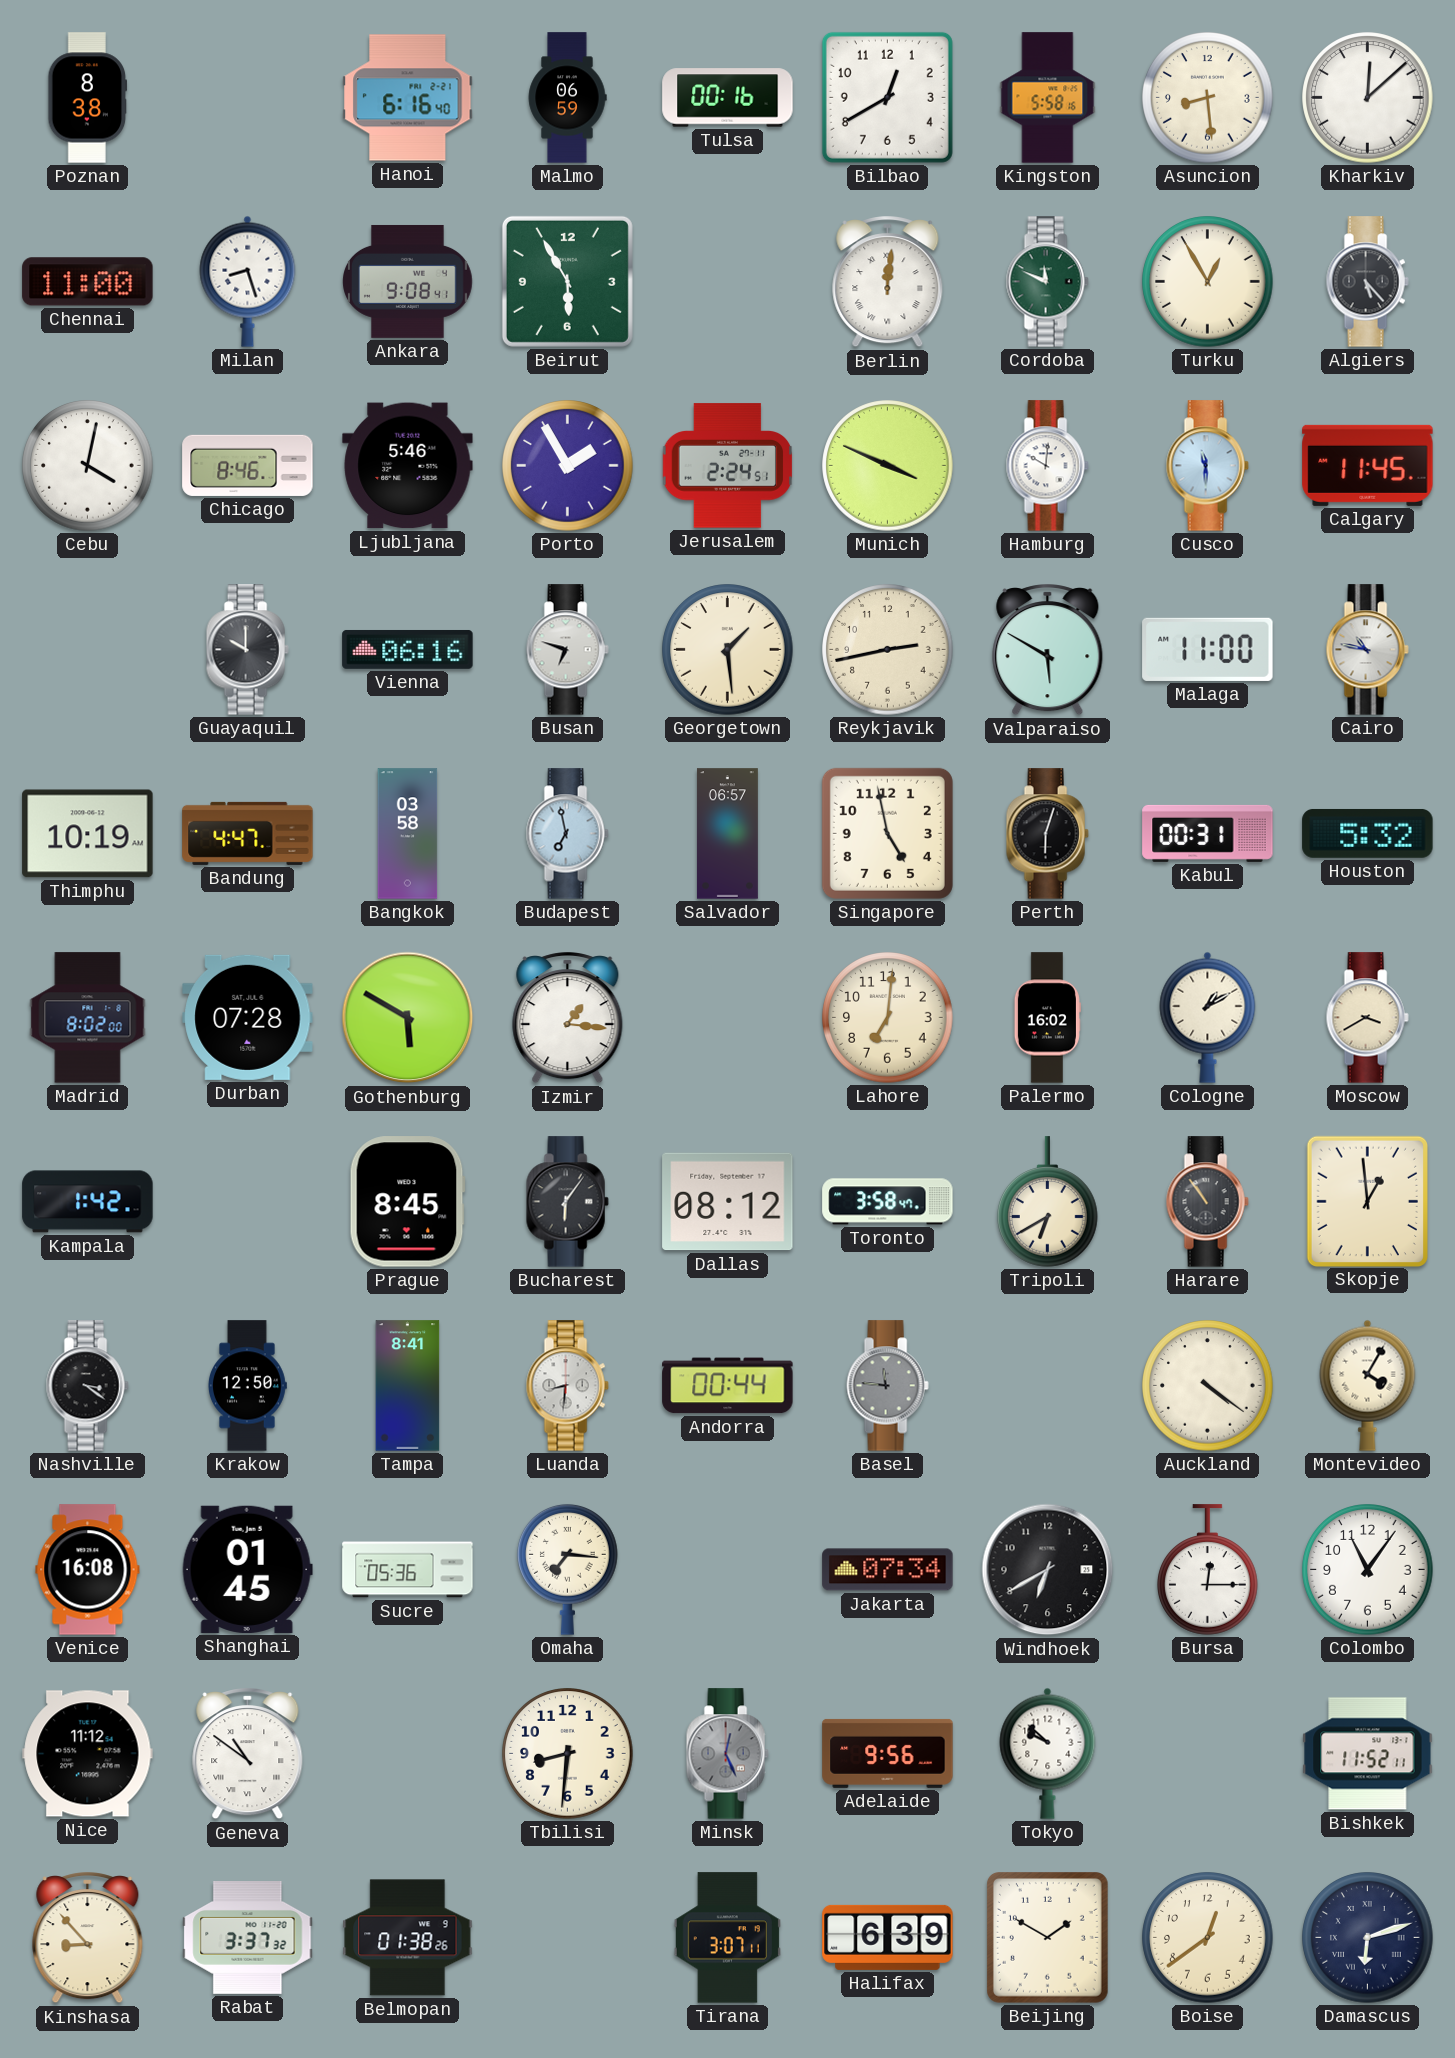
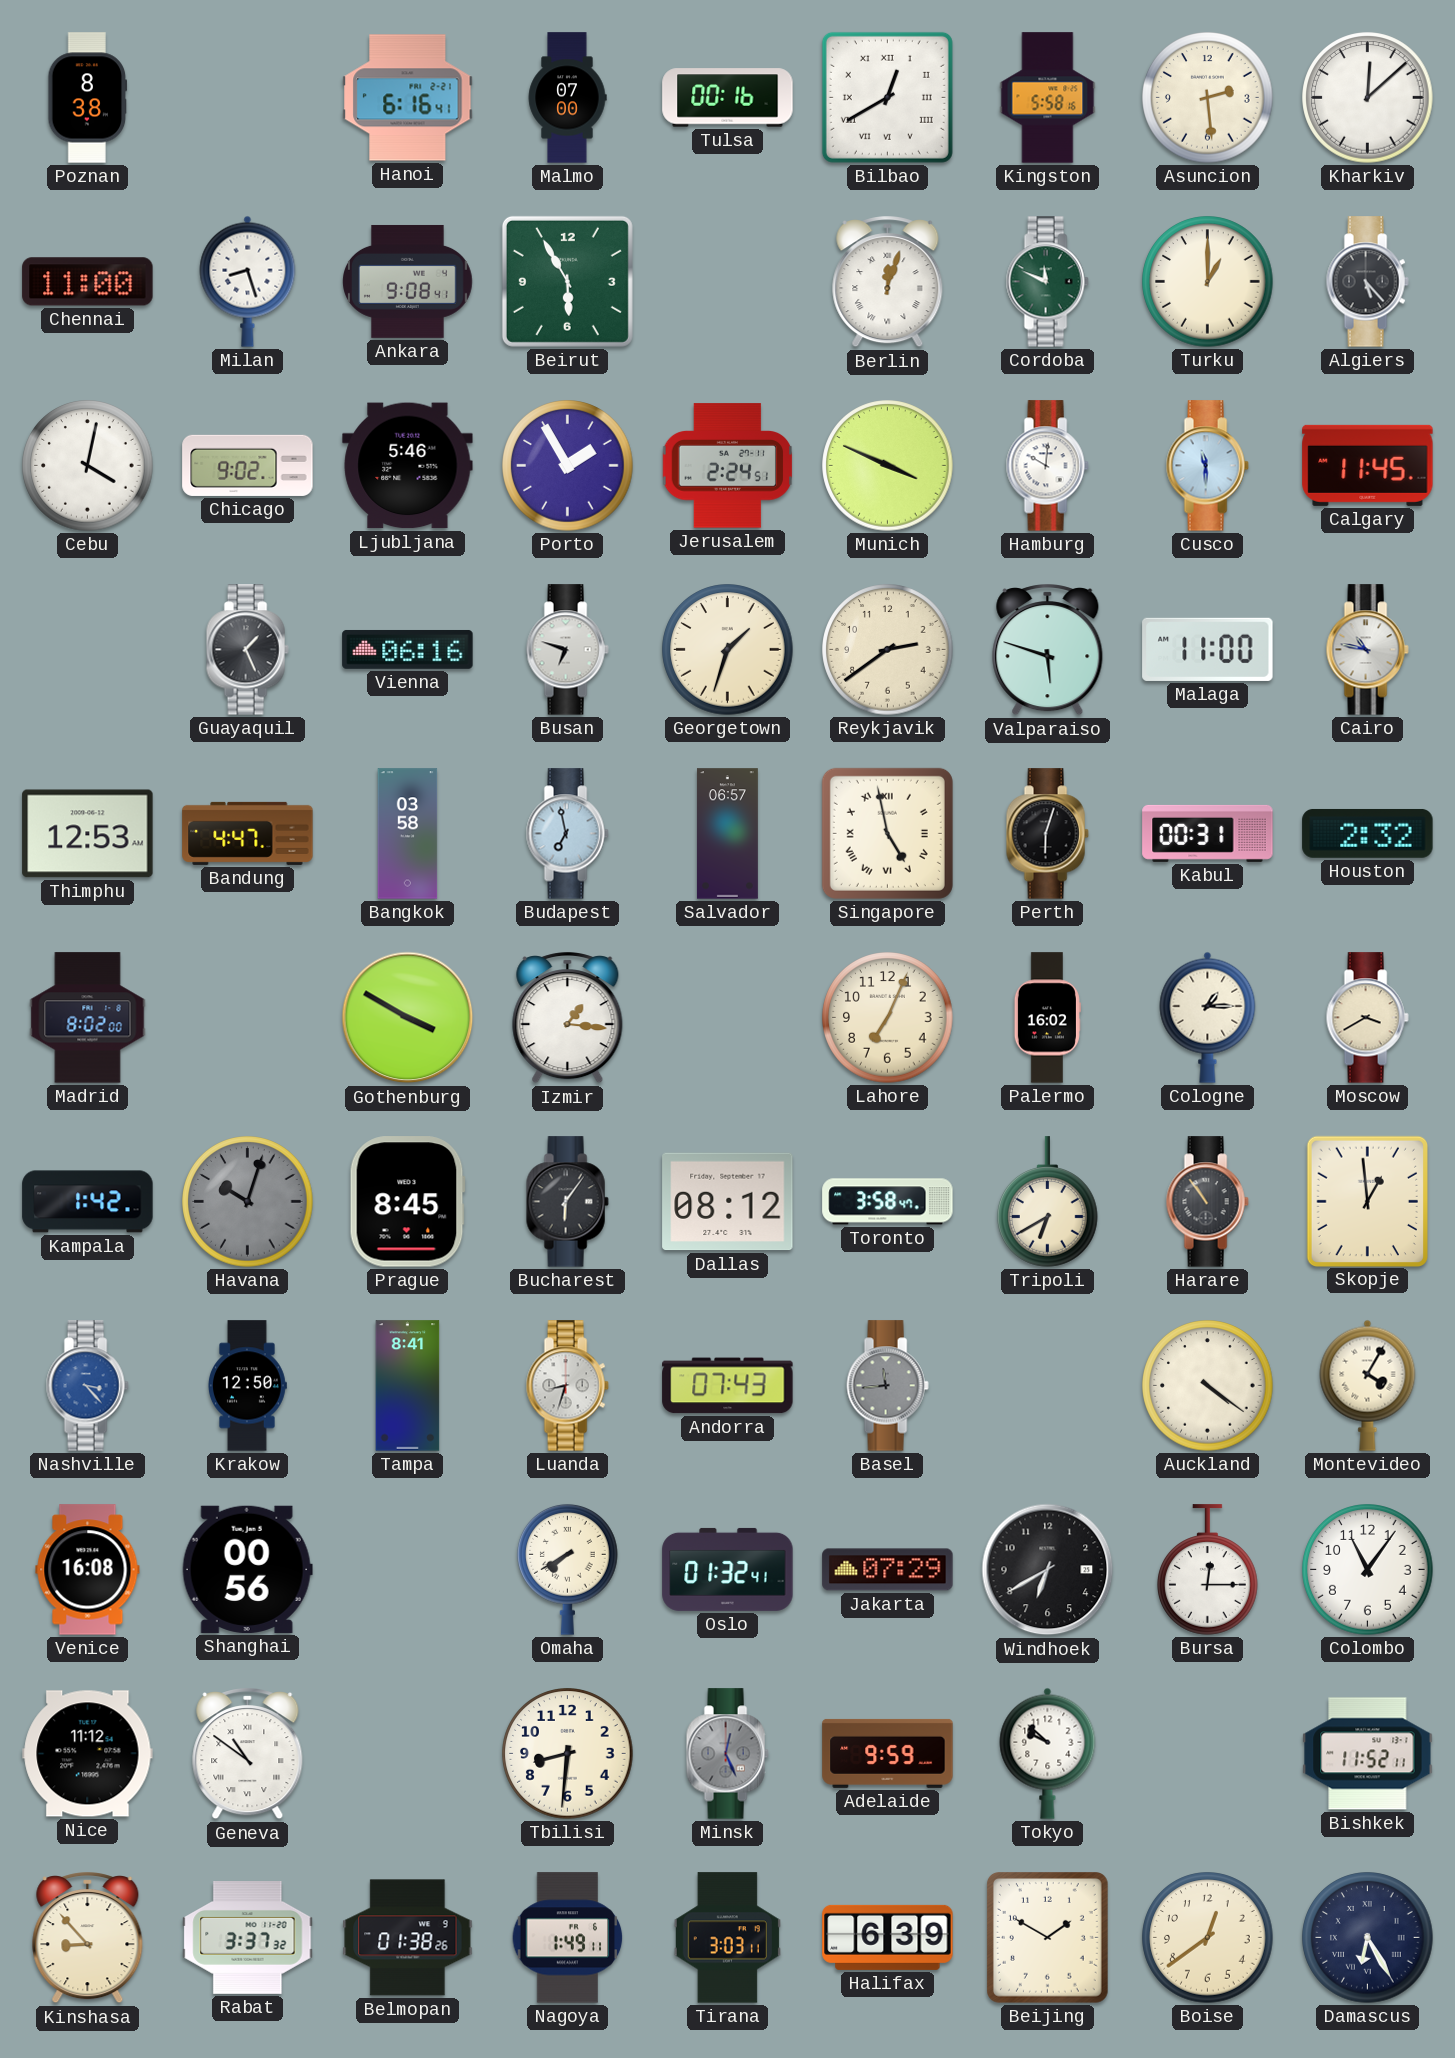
Hanoi: 6:16:40 -> 6:16:41 (408, 98)
Malmo: 06:59 -> 07:00 (567, 98)
Bilbao numerals: Arabic -> Roman (887, 97)
Asuncion: 8:29 -> 2:29 (1208, 98)
Berlin: 12:01 -> 12:03 (888, 283)
Turku: 12:55 -> 1:00 (1208, 282)
Chicago: 8:46 -> 9:02 (248, 465)
Guayaquil: 10:00 -> 1:26 (247, 650)
Georgetown: 1:29 -> 1:33 (728, 650)
Reykjavik: 2:43 -> 2:39 (888, 650)
Valparaiso: 5:50 -> 5:48 (1048, 651)
Thimphu: 10:19 -> 12:53 (88, 834)
Singapore numerals: Arabic -> Roman (887, 833)
Houston: 5:32 -> 2:32 (1368, 833)
Durban: 07:28 -> none (248, 1017)
Gothenburg: 5:50 -> 3:50 (408, 1018)
Lahore: 7:01 -> 7:04 (888, 1018)
Cologne: 1:10 -> 1:15 (1208, 1017)
Havana: none -> 10:03 (248, 1202)
Nashville: 3:21 -> 3:23 (87, 1386)
Nashville dial: black -> blue (87, 1386)
Luanda: 8:31 -> 8:33 (567, 1386)
Andorra: 00:44 -> 07:43 (728, 1386)
Basel: 11:46 -> 11:44 (887, 1386)
Shanghai: 01:45 -> 00:56 (247, 1569)
Sucre: 05:36 -> none (408, 1570)
Omaha: 7:16 -> 7:40 (568, 1569)
Oslo: none -> 01:32 (728, 1569)
Jakarta: 07:34 -> 07:29 (888, 1570)
Adelaide: 9:56 -> 9:59 (888, 1753)
Nagoya: none -> 1:49 (568, 1938)
Tirana: 3:07 -> 3:03 (727, 1938)
Damascus: 6:12 -> 6:25 (1368, 1938)
